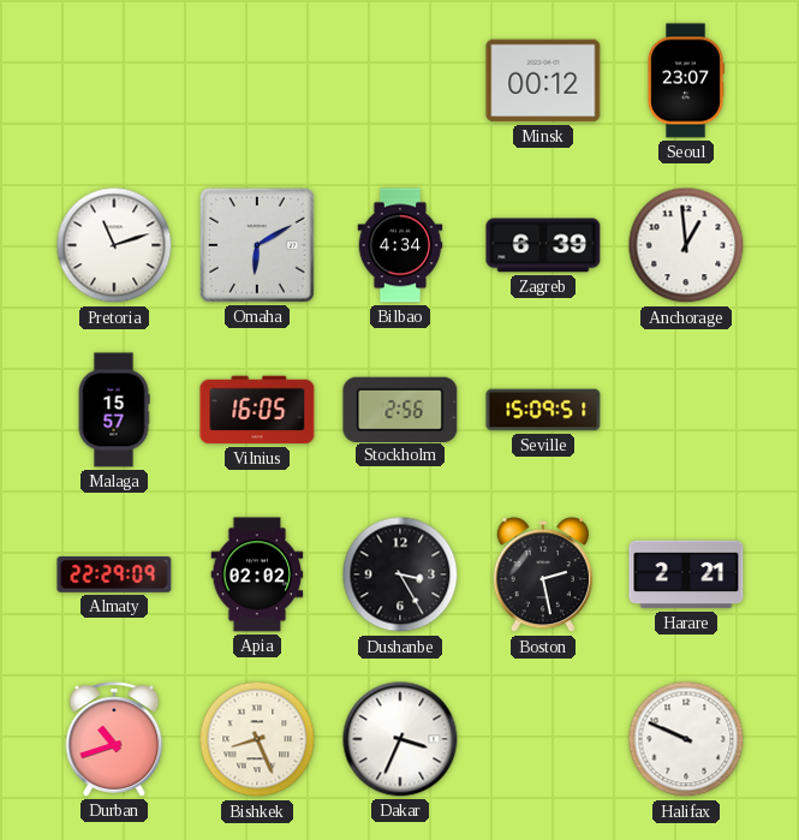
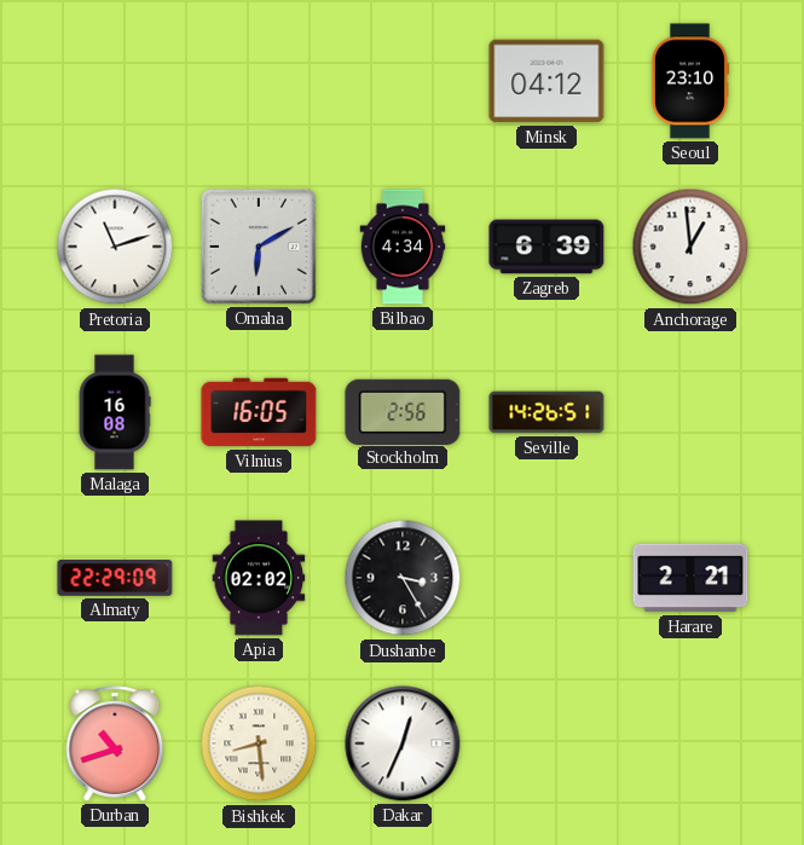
Minsk: 00:12 -> 04:12 (546, 81)
Seoul: 23:07 -> 23:10 (690, 81)
Malaga: 15:57 -> 16:08 (115, 412)
Seville: 15:09 -> 14:26 (546, 412)
Boston: 2:28 -> none (543, 576)
Bishkek: 8:26 -> 8:29 (259, 743)
Dakar: 3:34 -> 12:34 (403, 743)
Halifax: 9:49 -> none (686, 739)
